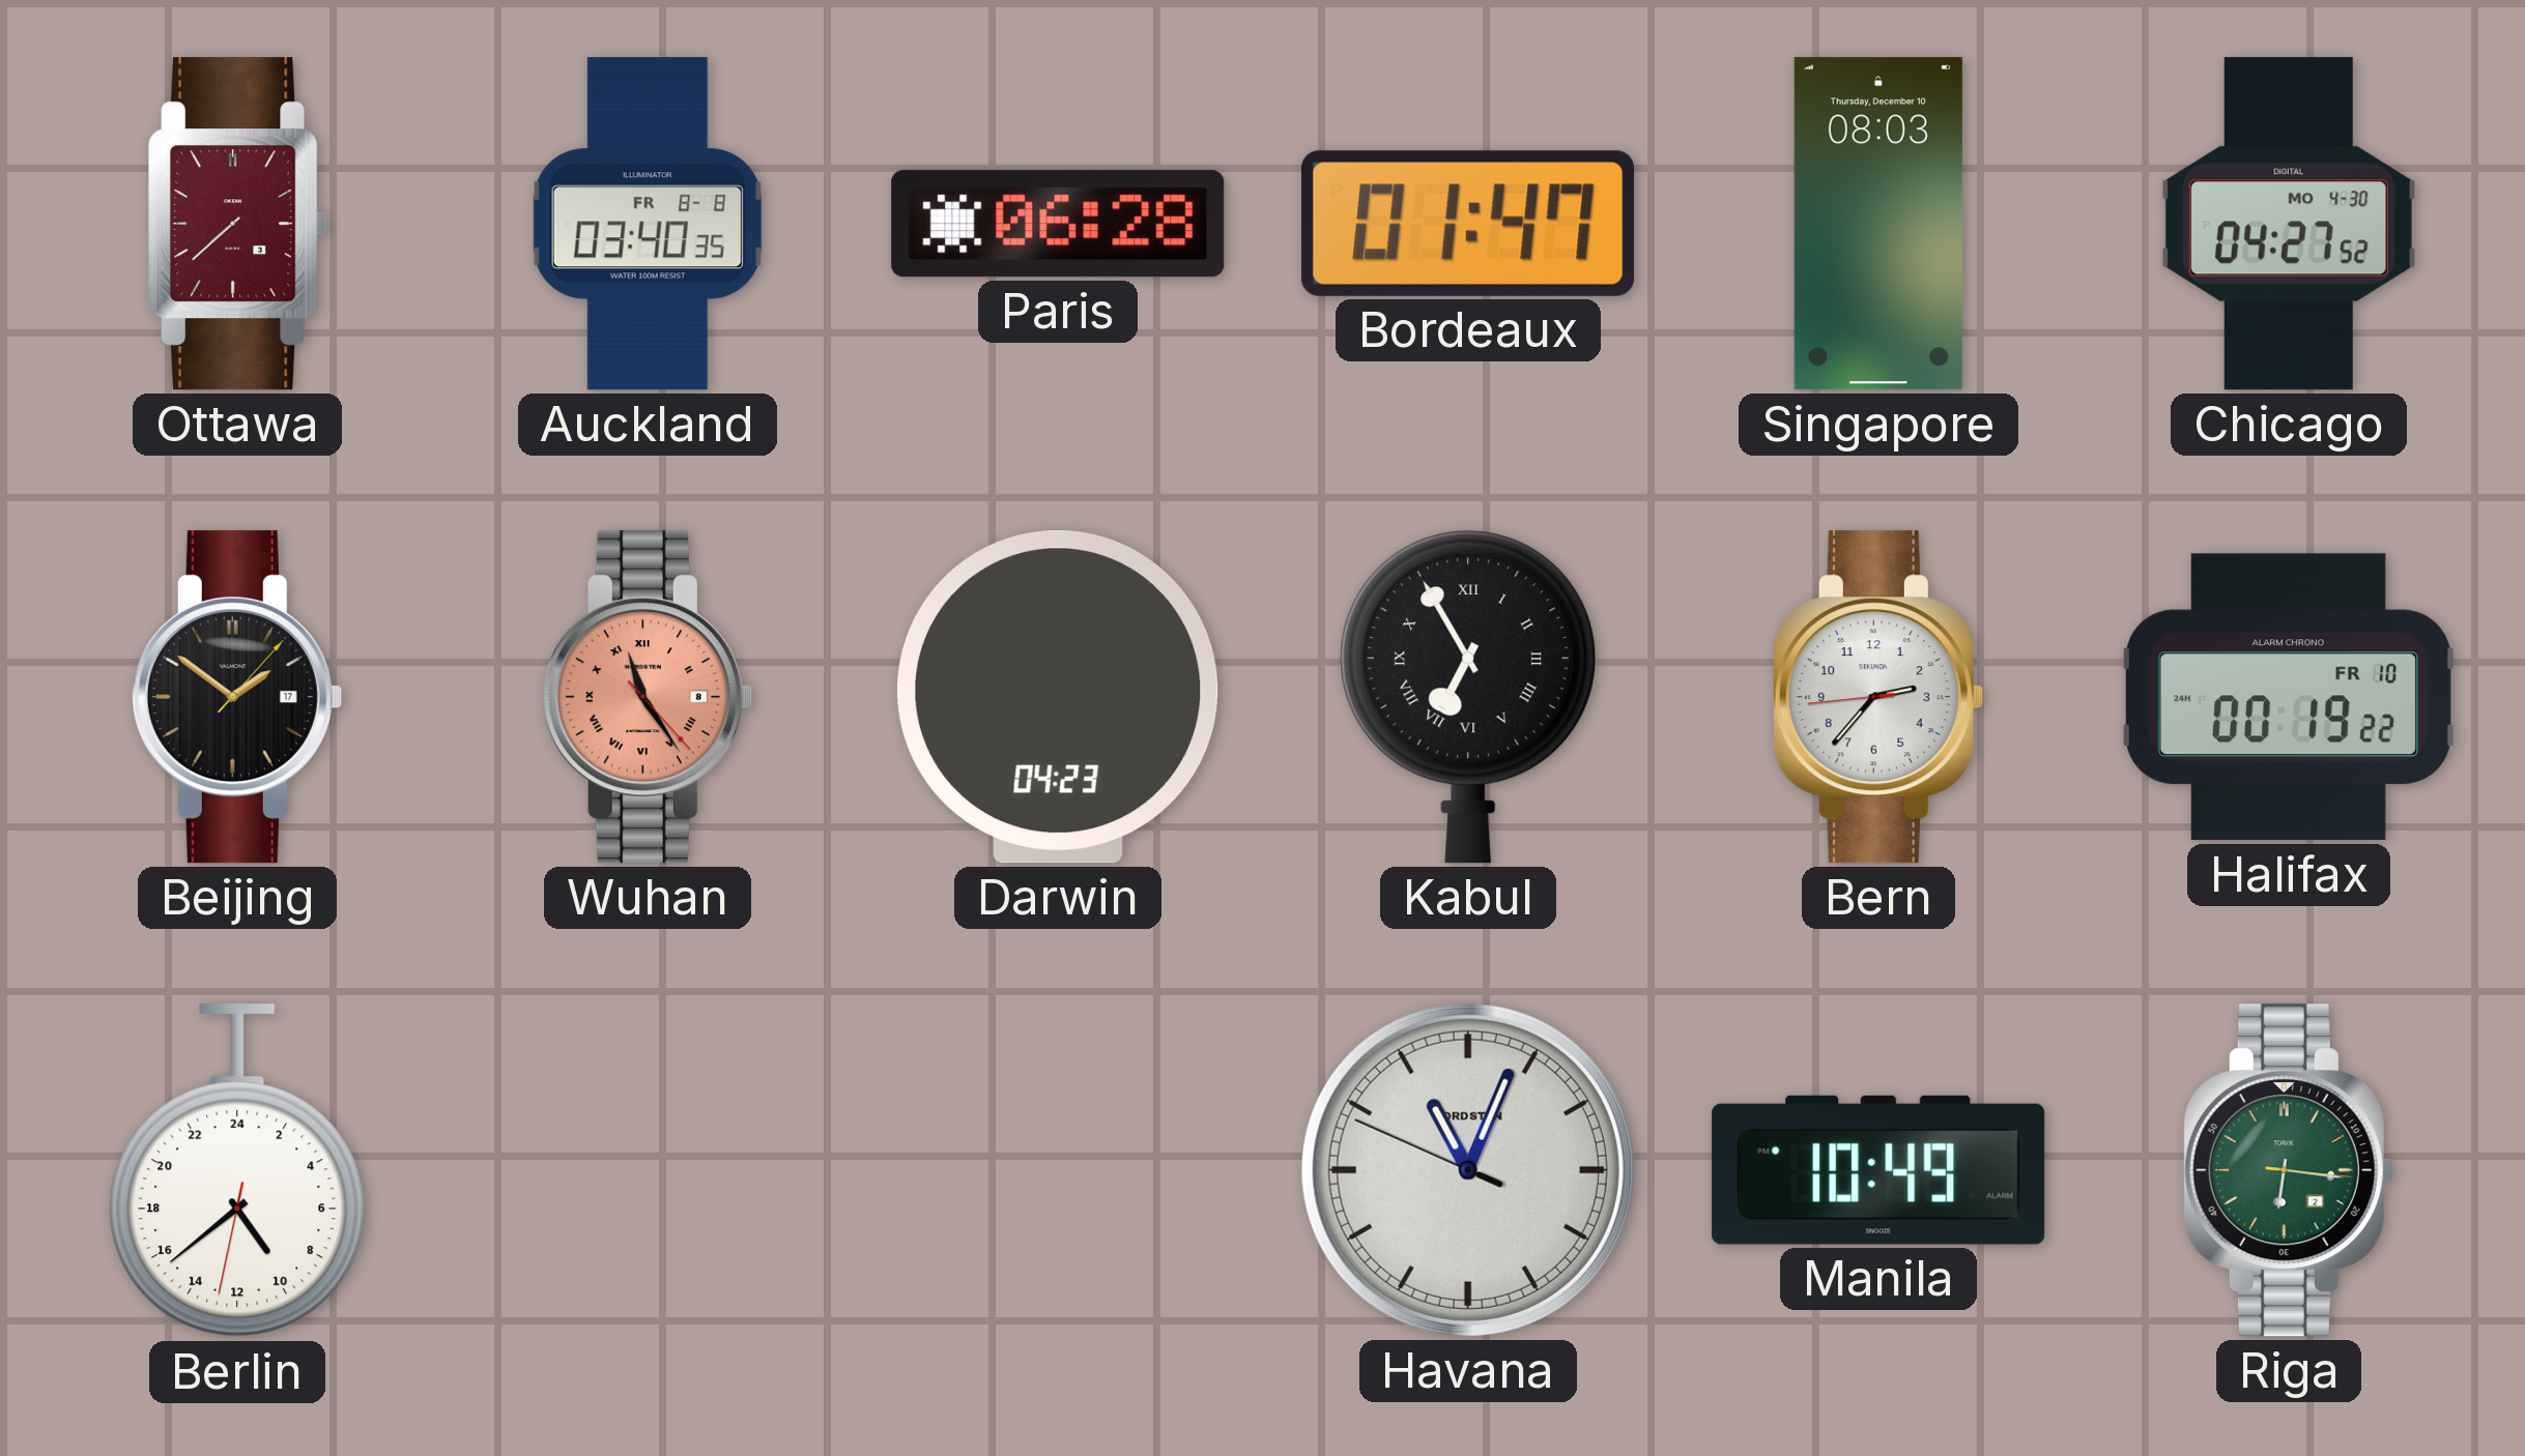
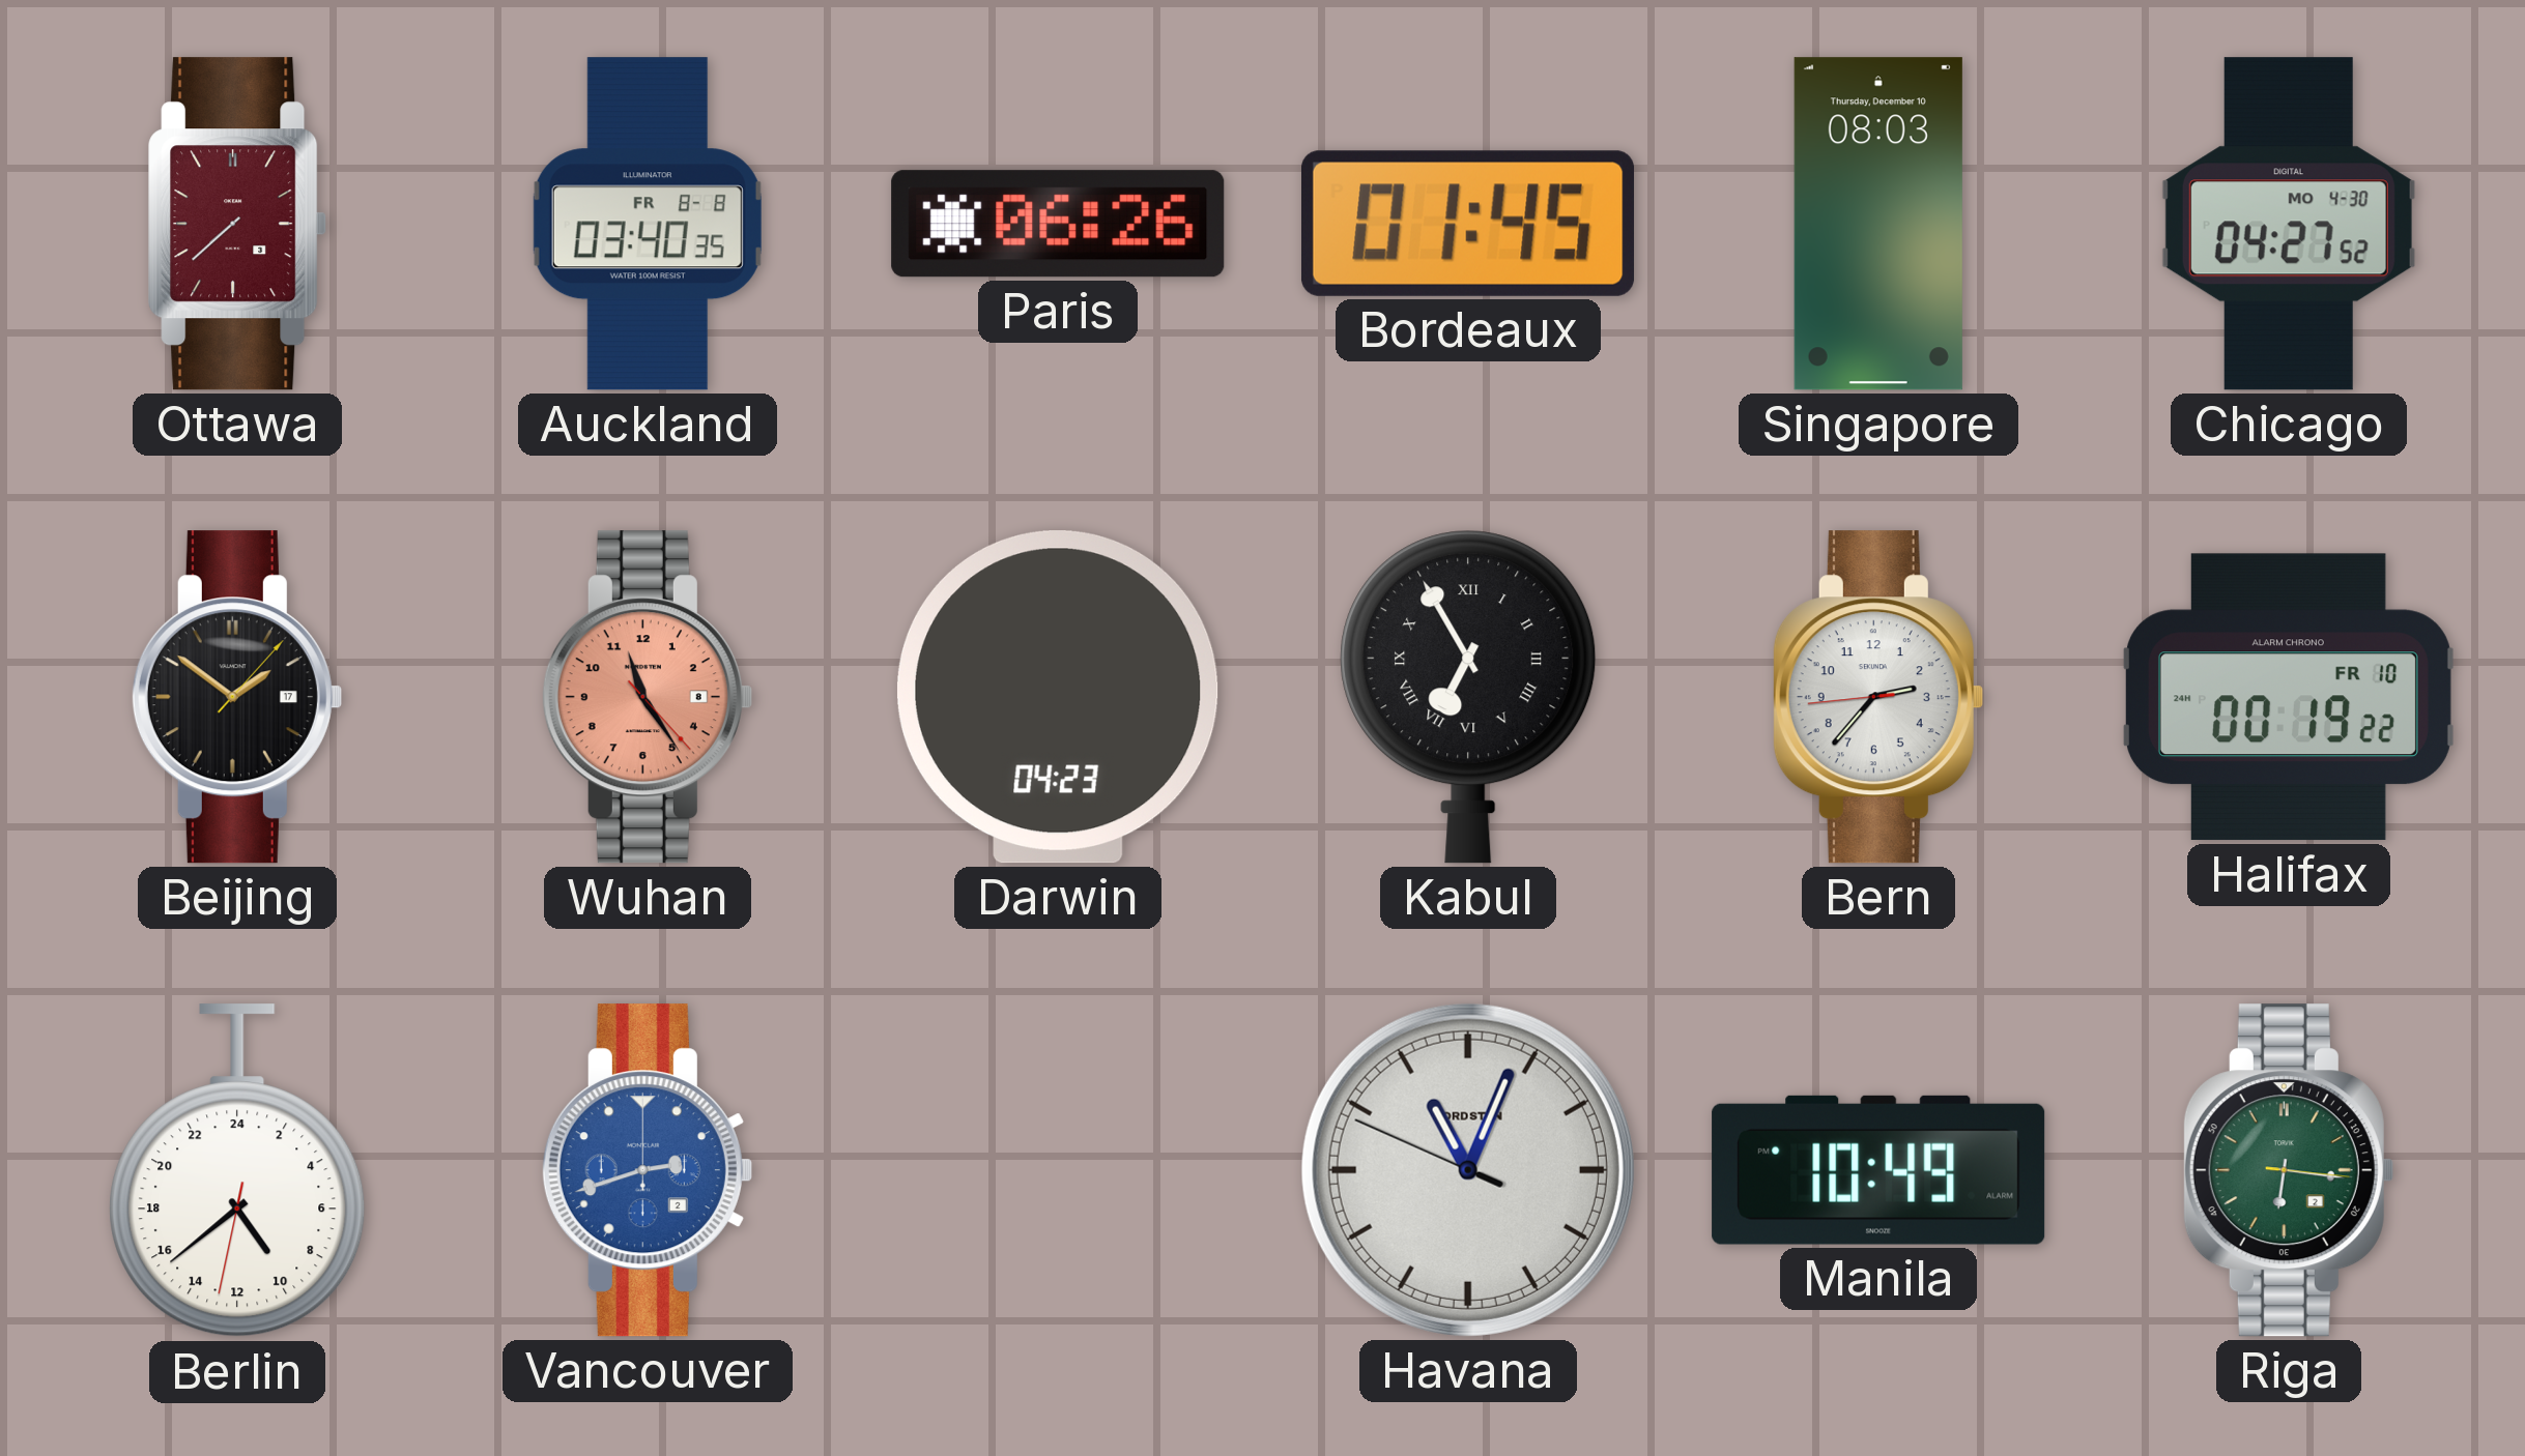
Paris: 06:28 -> 06:26 (1058, 224)
Bordeaux: 01:47 -> 01:45 (1468, 224)
Wuhan numerals: Roman -> Arabic (647, 697)
Vancouver: none -> 2:42 (647, 1170)
